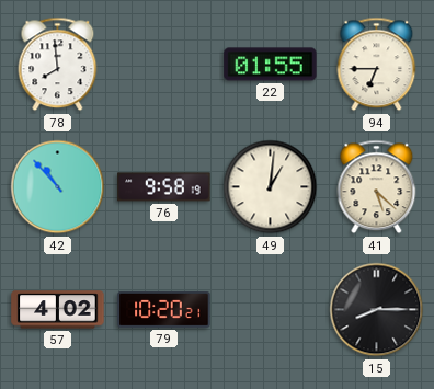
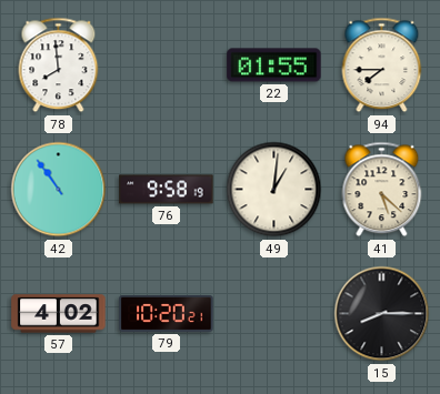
94: 6:45 -> 7:45 (382, 65)
42: 10:53 -> 10:54 (59, 190)
